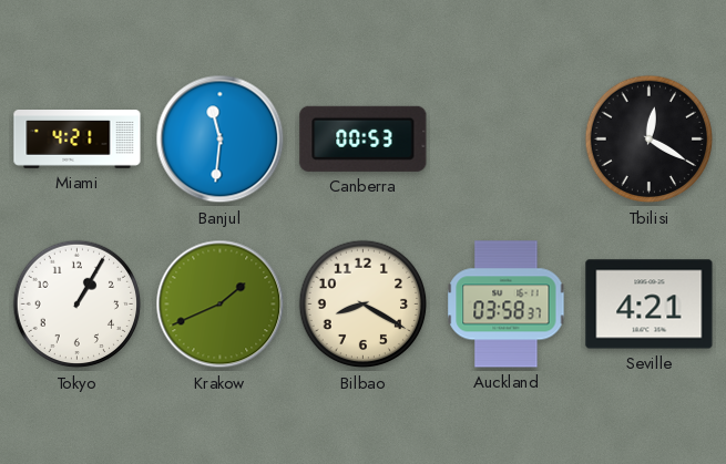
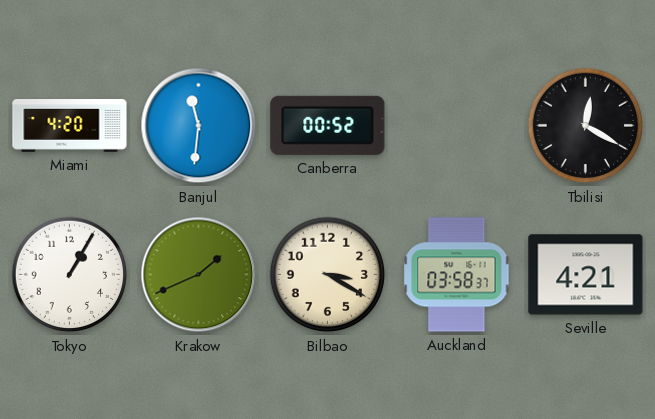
Miami: 4:21 -> 4:20 (70, 126)
Canberra: 00:53 -> 00:52 (328, 125)
Bilbao: 8:20 -> 3:20 (328, 275)
